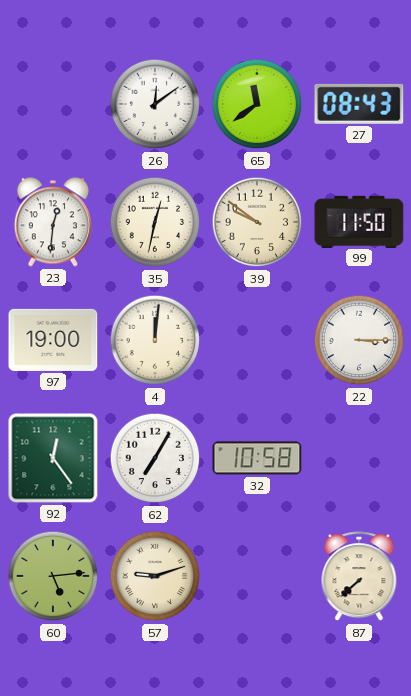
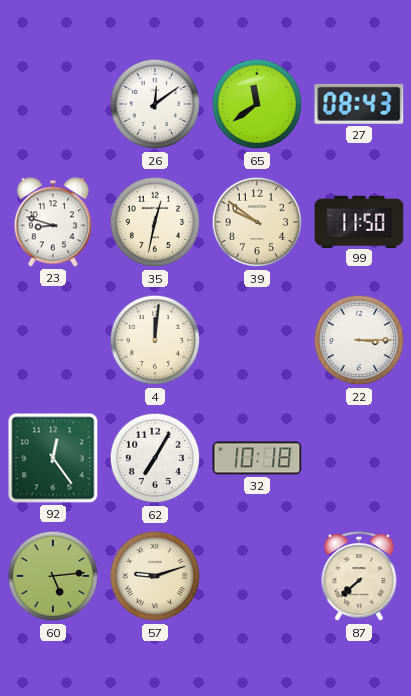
23: 12:31 -> 8:48 (53, 222)
97: 19:00 -> none (53, 340)
32: 10:58 -> 10:18 (257, 458)
